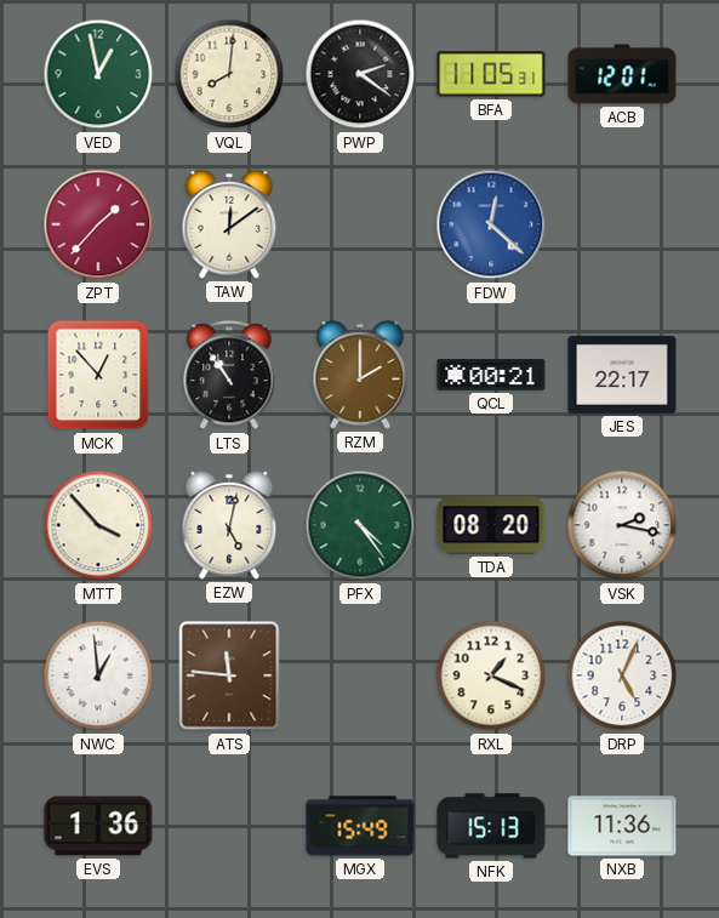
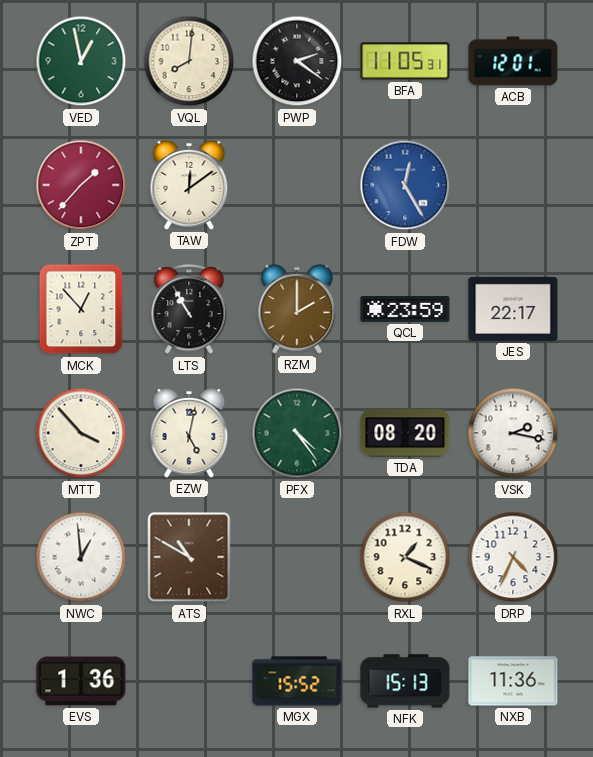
FDW: 12:22 -> 12:25 (405, 185)
LTS: 10:54 -> 10:55 (189, 310)
QCL: 00:21 -> 23:59 (405, 309)
ATS: 11:46 -> 10:50 (189, 557)
DRP: 5:04 -> 4:34 (513, 557)
MGX: 15:49 -> 15:52 (297, 681)
